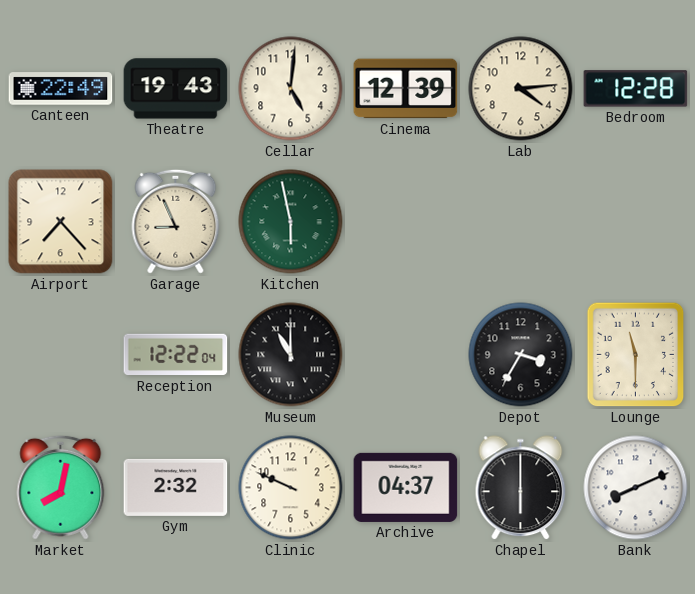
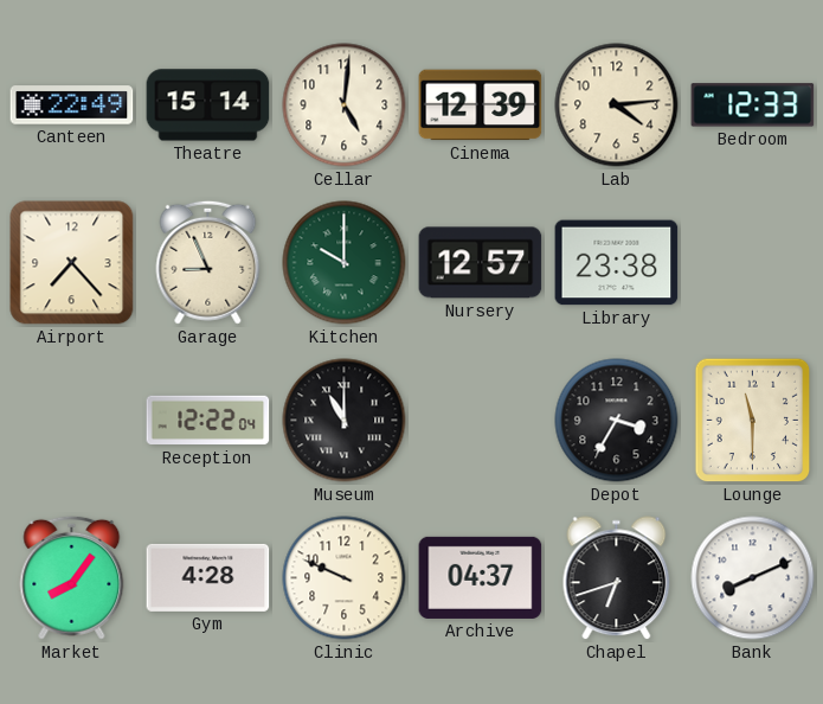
Theatre: 19:43 -> 15:14 (208, 105)
Bedroom: 12:28 -> 12:33 (753, 105)
Kitchen: 5:58 -> 10:00 (345, 263)
Nursery: none -> 12:57 (481, 263)
Library: none -> 23:38 (617, 263)
Market: 8:02 -> 8:06 (72, 577)
Gym: 2:32 -> 4:28 (208, 577)
Chapel: 6:00 -> 6:42 (617, 578)
